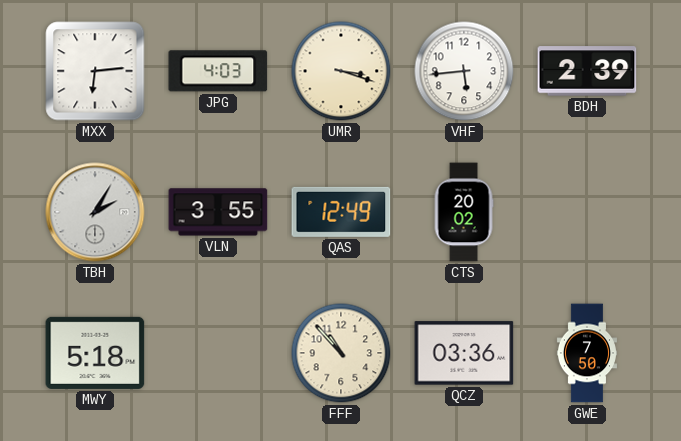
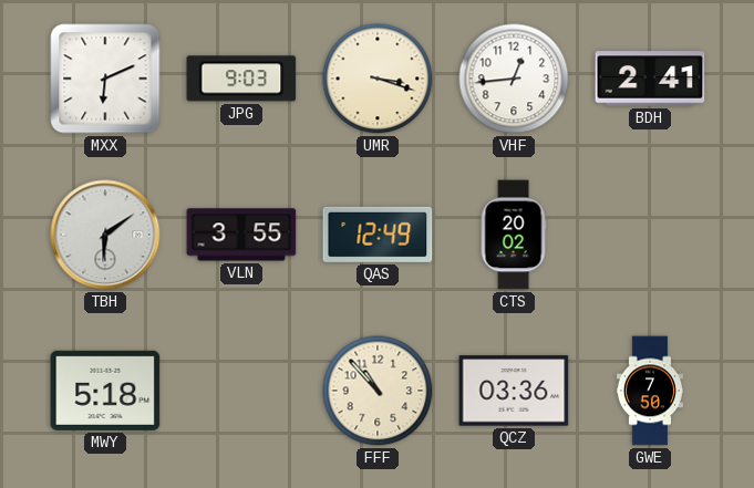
MXX: 6:14 -> 6:11 (105, 79)
JPG: 4:03 -> 9:03 (241, 79)
VHF: 5:44 -> 12:44 (514, 79)
BDH: 2:39 -> 2:41 (650, 79)
TBH: 2:05 -> 6:09 (105, 235)
